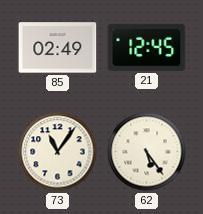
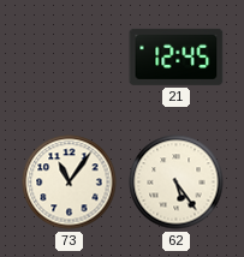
85: 02:49 -> none (58, 48)
